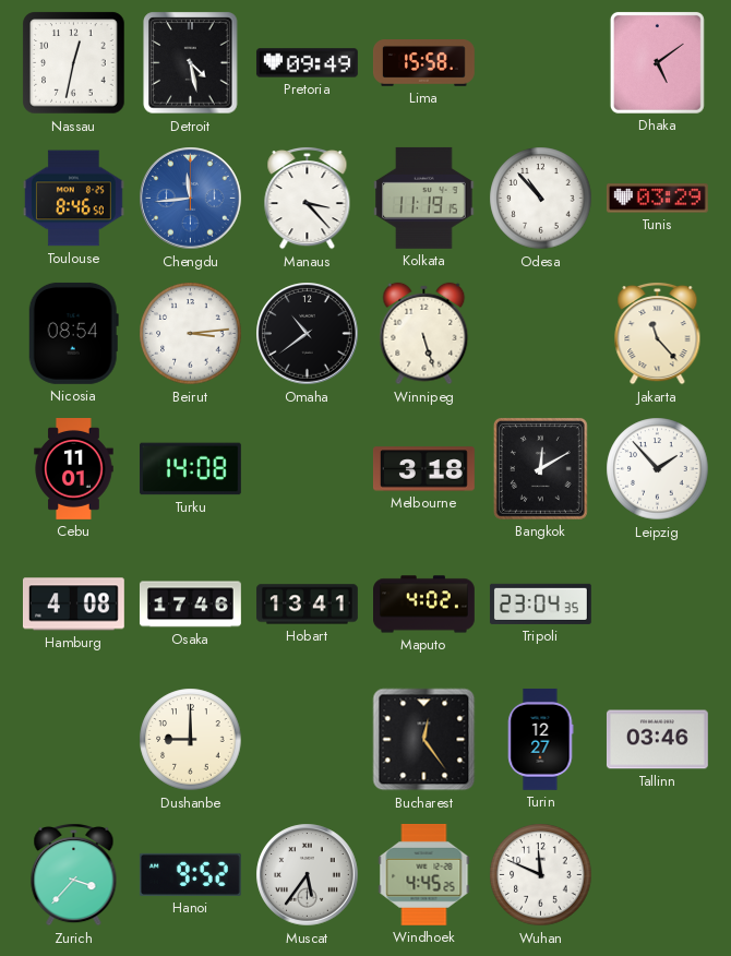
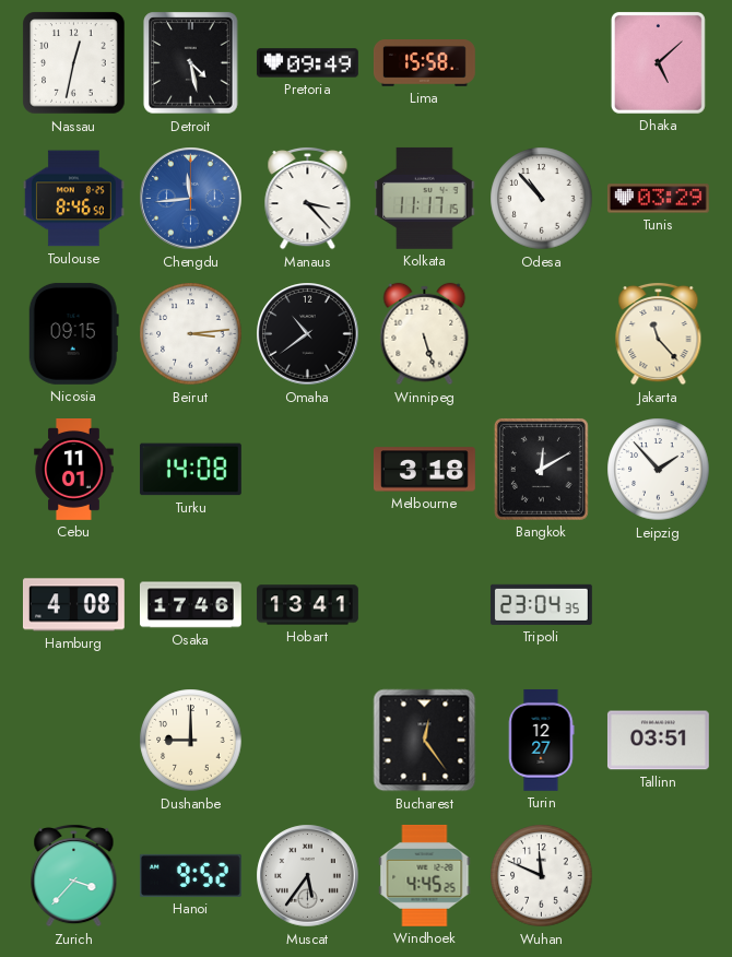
Dhaka: 5:09 -> 5:08 (658, 62)
Kolkata: 11:19 -> 11:17 (425, 198)
Nicosia: 08:54 -> 09:15 (73, 333)
Maputo: 4:02 -> none (424, 605)
Tallinn: 03:46 -> 03:51 (658, 741)
